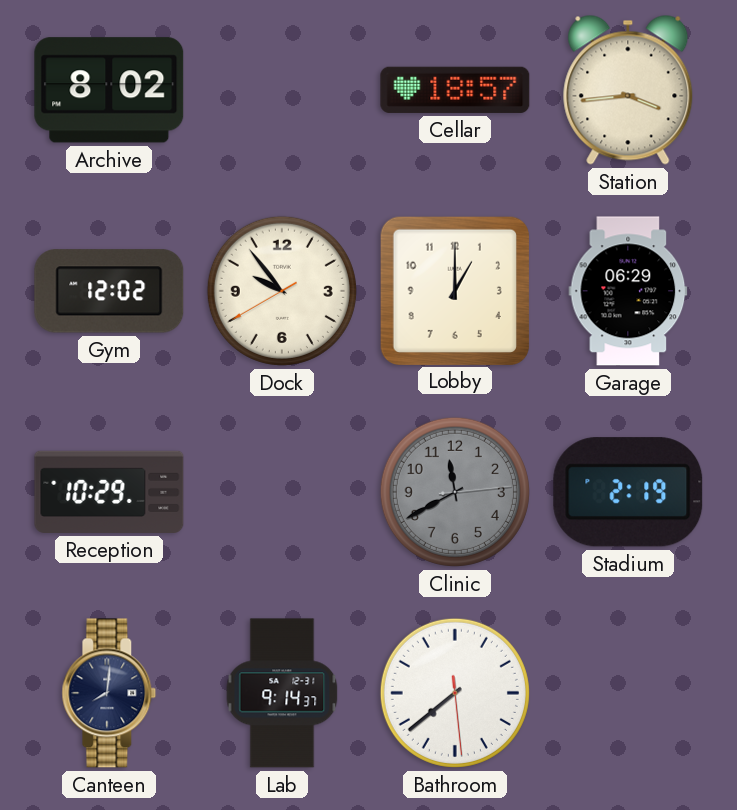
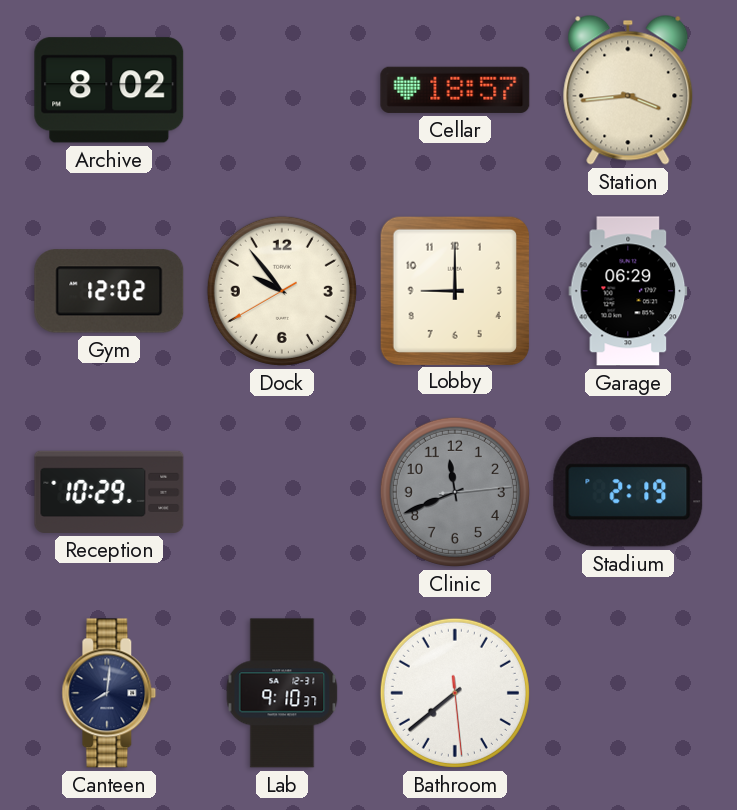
Lobby: 1:00 -> 9:00 (454, 290)
Clinic: 11:40 -> 11:41 (455, 492)
Lab: 9:14 -> 9:10 (282, 693)
